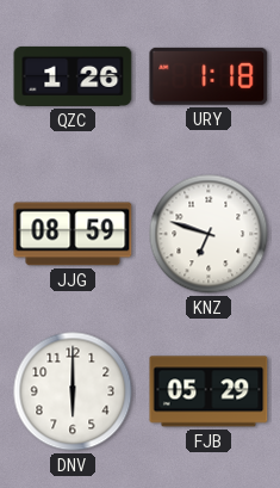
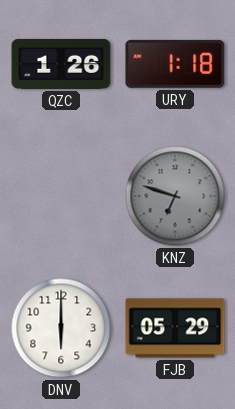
JJG: 08:59 -> none (73, 234)
KNZ dial: white -> grey (175, 196)
